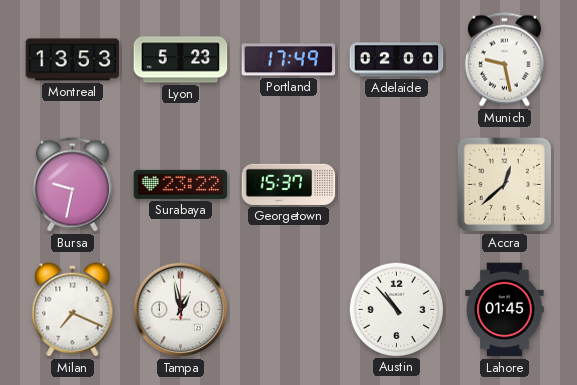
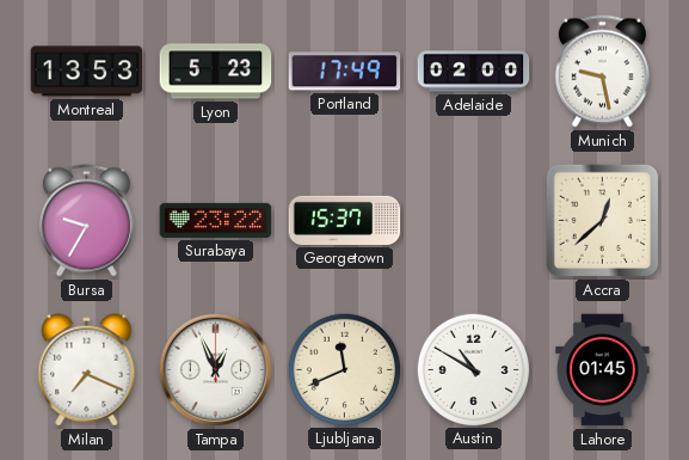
Bursa: 9:32 -> 9:35 (86, 221)
Tampa: 12:58 -> 12:56 (216, 370)
Ljubljana: none -> 11:41 (344, 369)
Austin: 10:53 -> 10:50 (473, 369)
